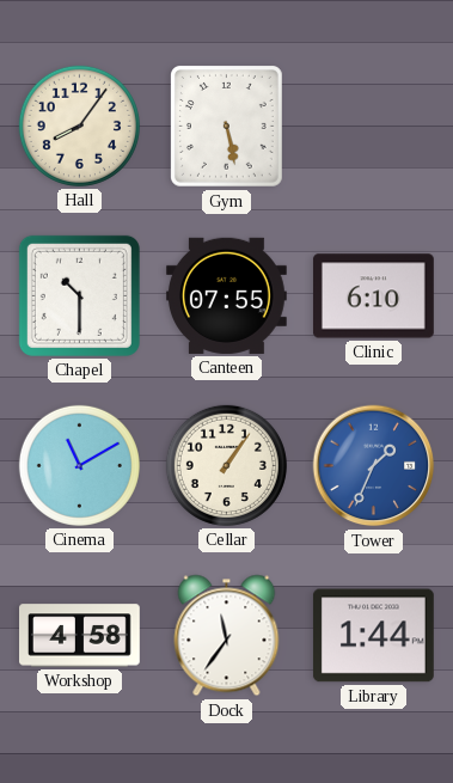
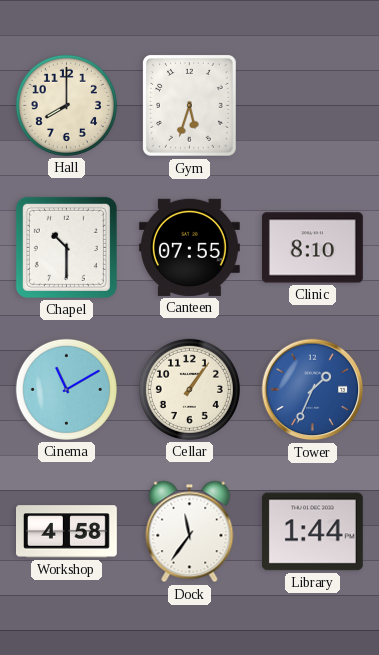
Hall: 8:06 -> 8:00 (66, 105)
Gym: 5:28 -> 5:33 (190, 106)
Clinic: 6:10 -> 8:10 (312, 248)
